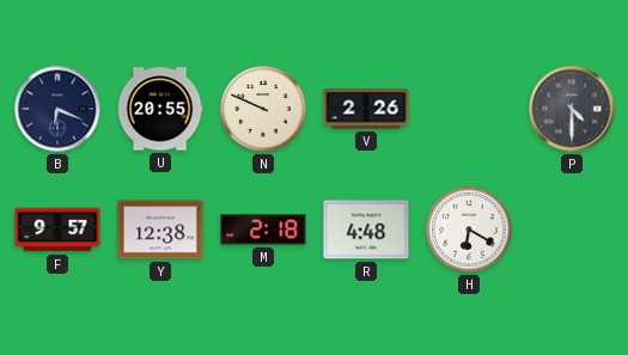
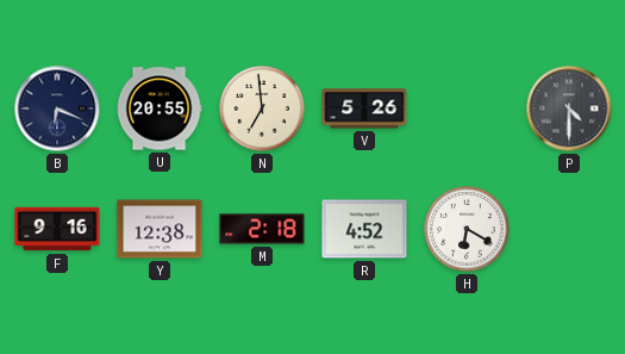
N: 9:49 -> 6:59 (262, 108)
V: 2:26 -> 5:26 (364, 108)
F: 9:57 -> 9:16 (57, 229)
R: 4:48 -> 4:52 (364, 229)
